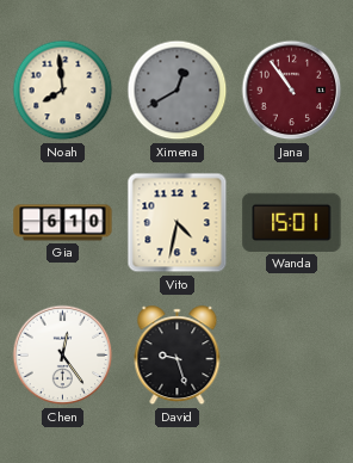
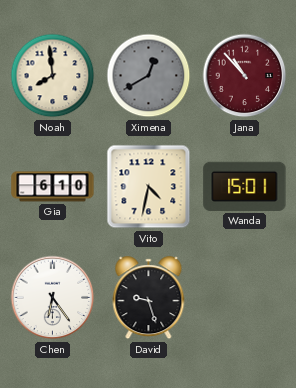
Jana: 10:54 -> 10:53 (245, 76)
Chen: 12:24 -> 6:24 (53, 298)
